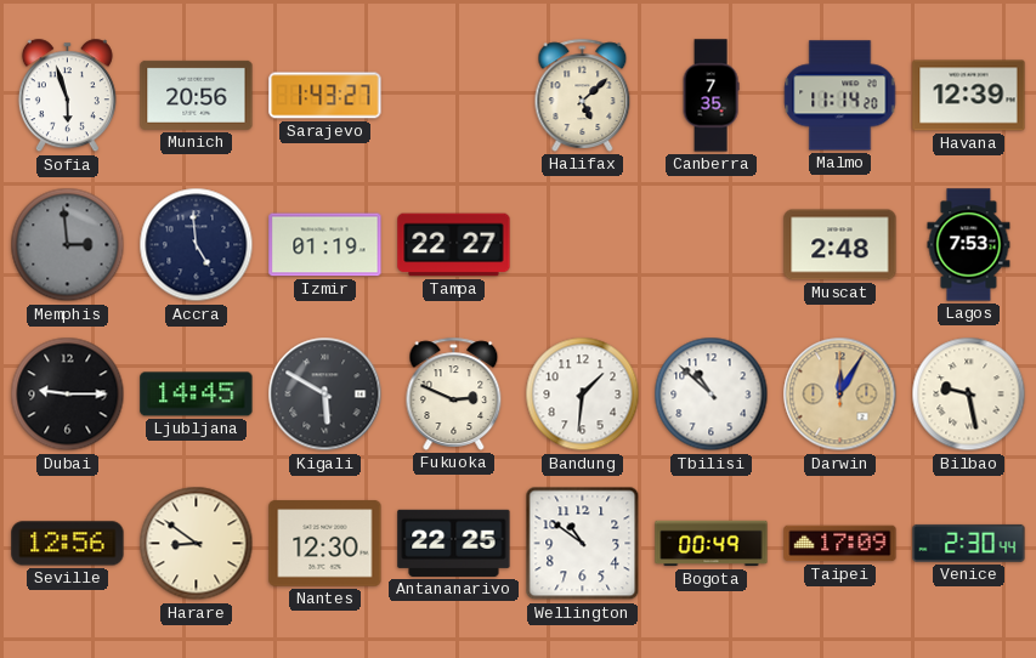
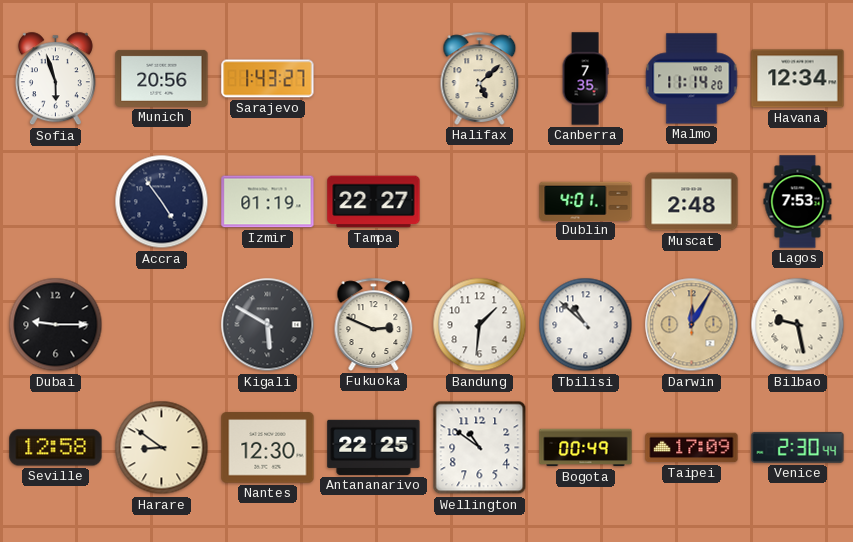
Havana: 12:39 -> 12:34 (798, 79)
Memphis: 2:59 -> none (68, 245)
Accra: 4:59 -> 4:54 (162, 202)
Dublin: none -> 4:01 (586, 201)
Ljubljana: 14:45 -> none (197, 395)
Seville: 12:56 -> 12:58 (56, 448)
